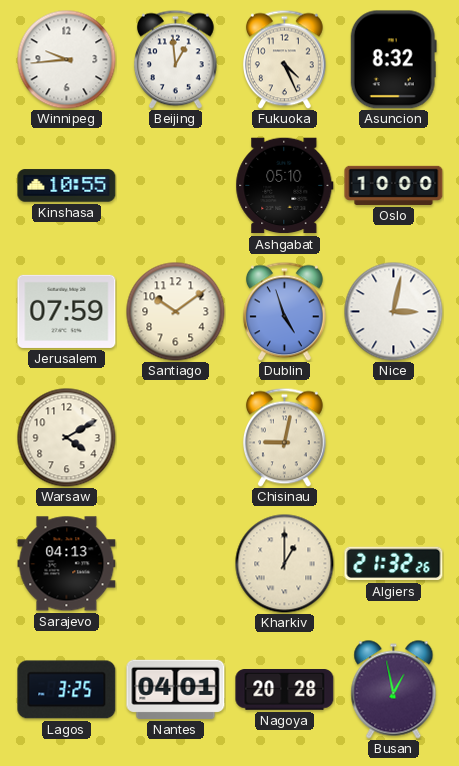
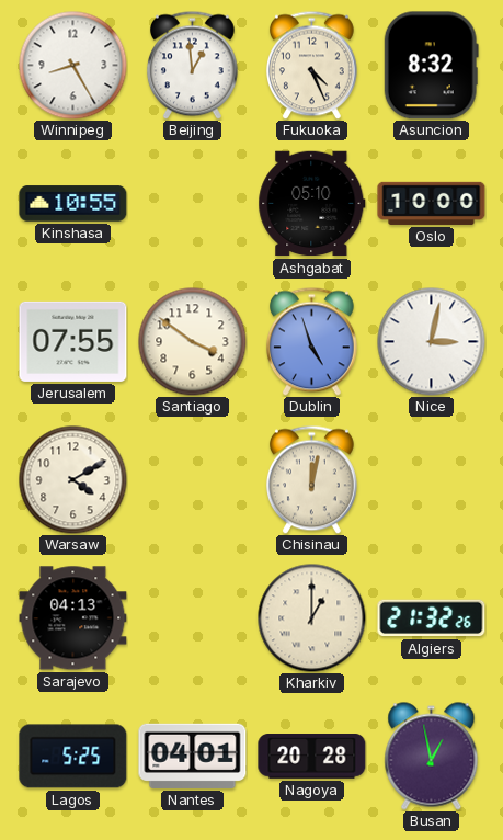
Winnipeg: 9:44 -> 8:25 (73, 66)
Jerusalem: 07:59 -> 07:55 (73, 341)
Santiago: 10:09 -> 3:51 (193, 342)
Chisinau: 9:02 -> 12:02 (311, 479)
Lagos: 3:25 -> 5:25 (73, 757)
